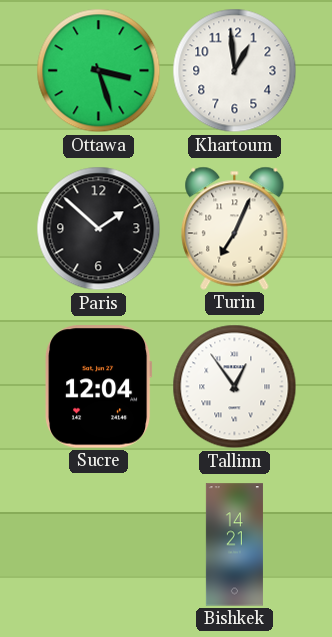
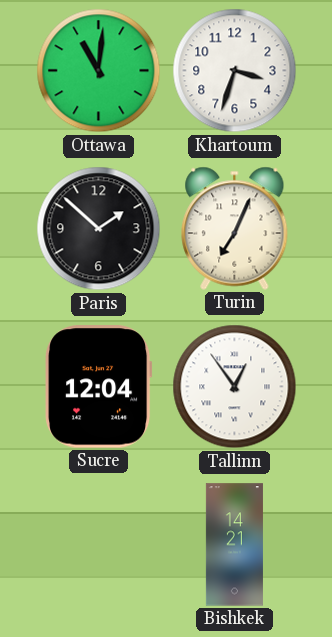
Ottawa: 3:27 -> 11:01 (99, 71)
Khartoum: 12:59 -> 3:33 (235, 71)
